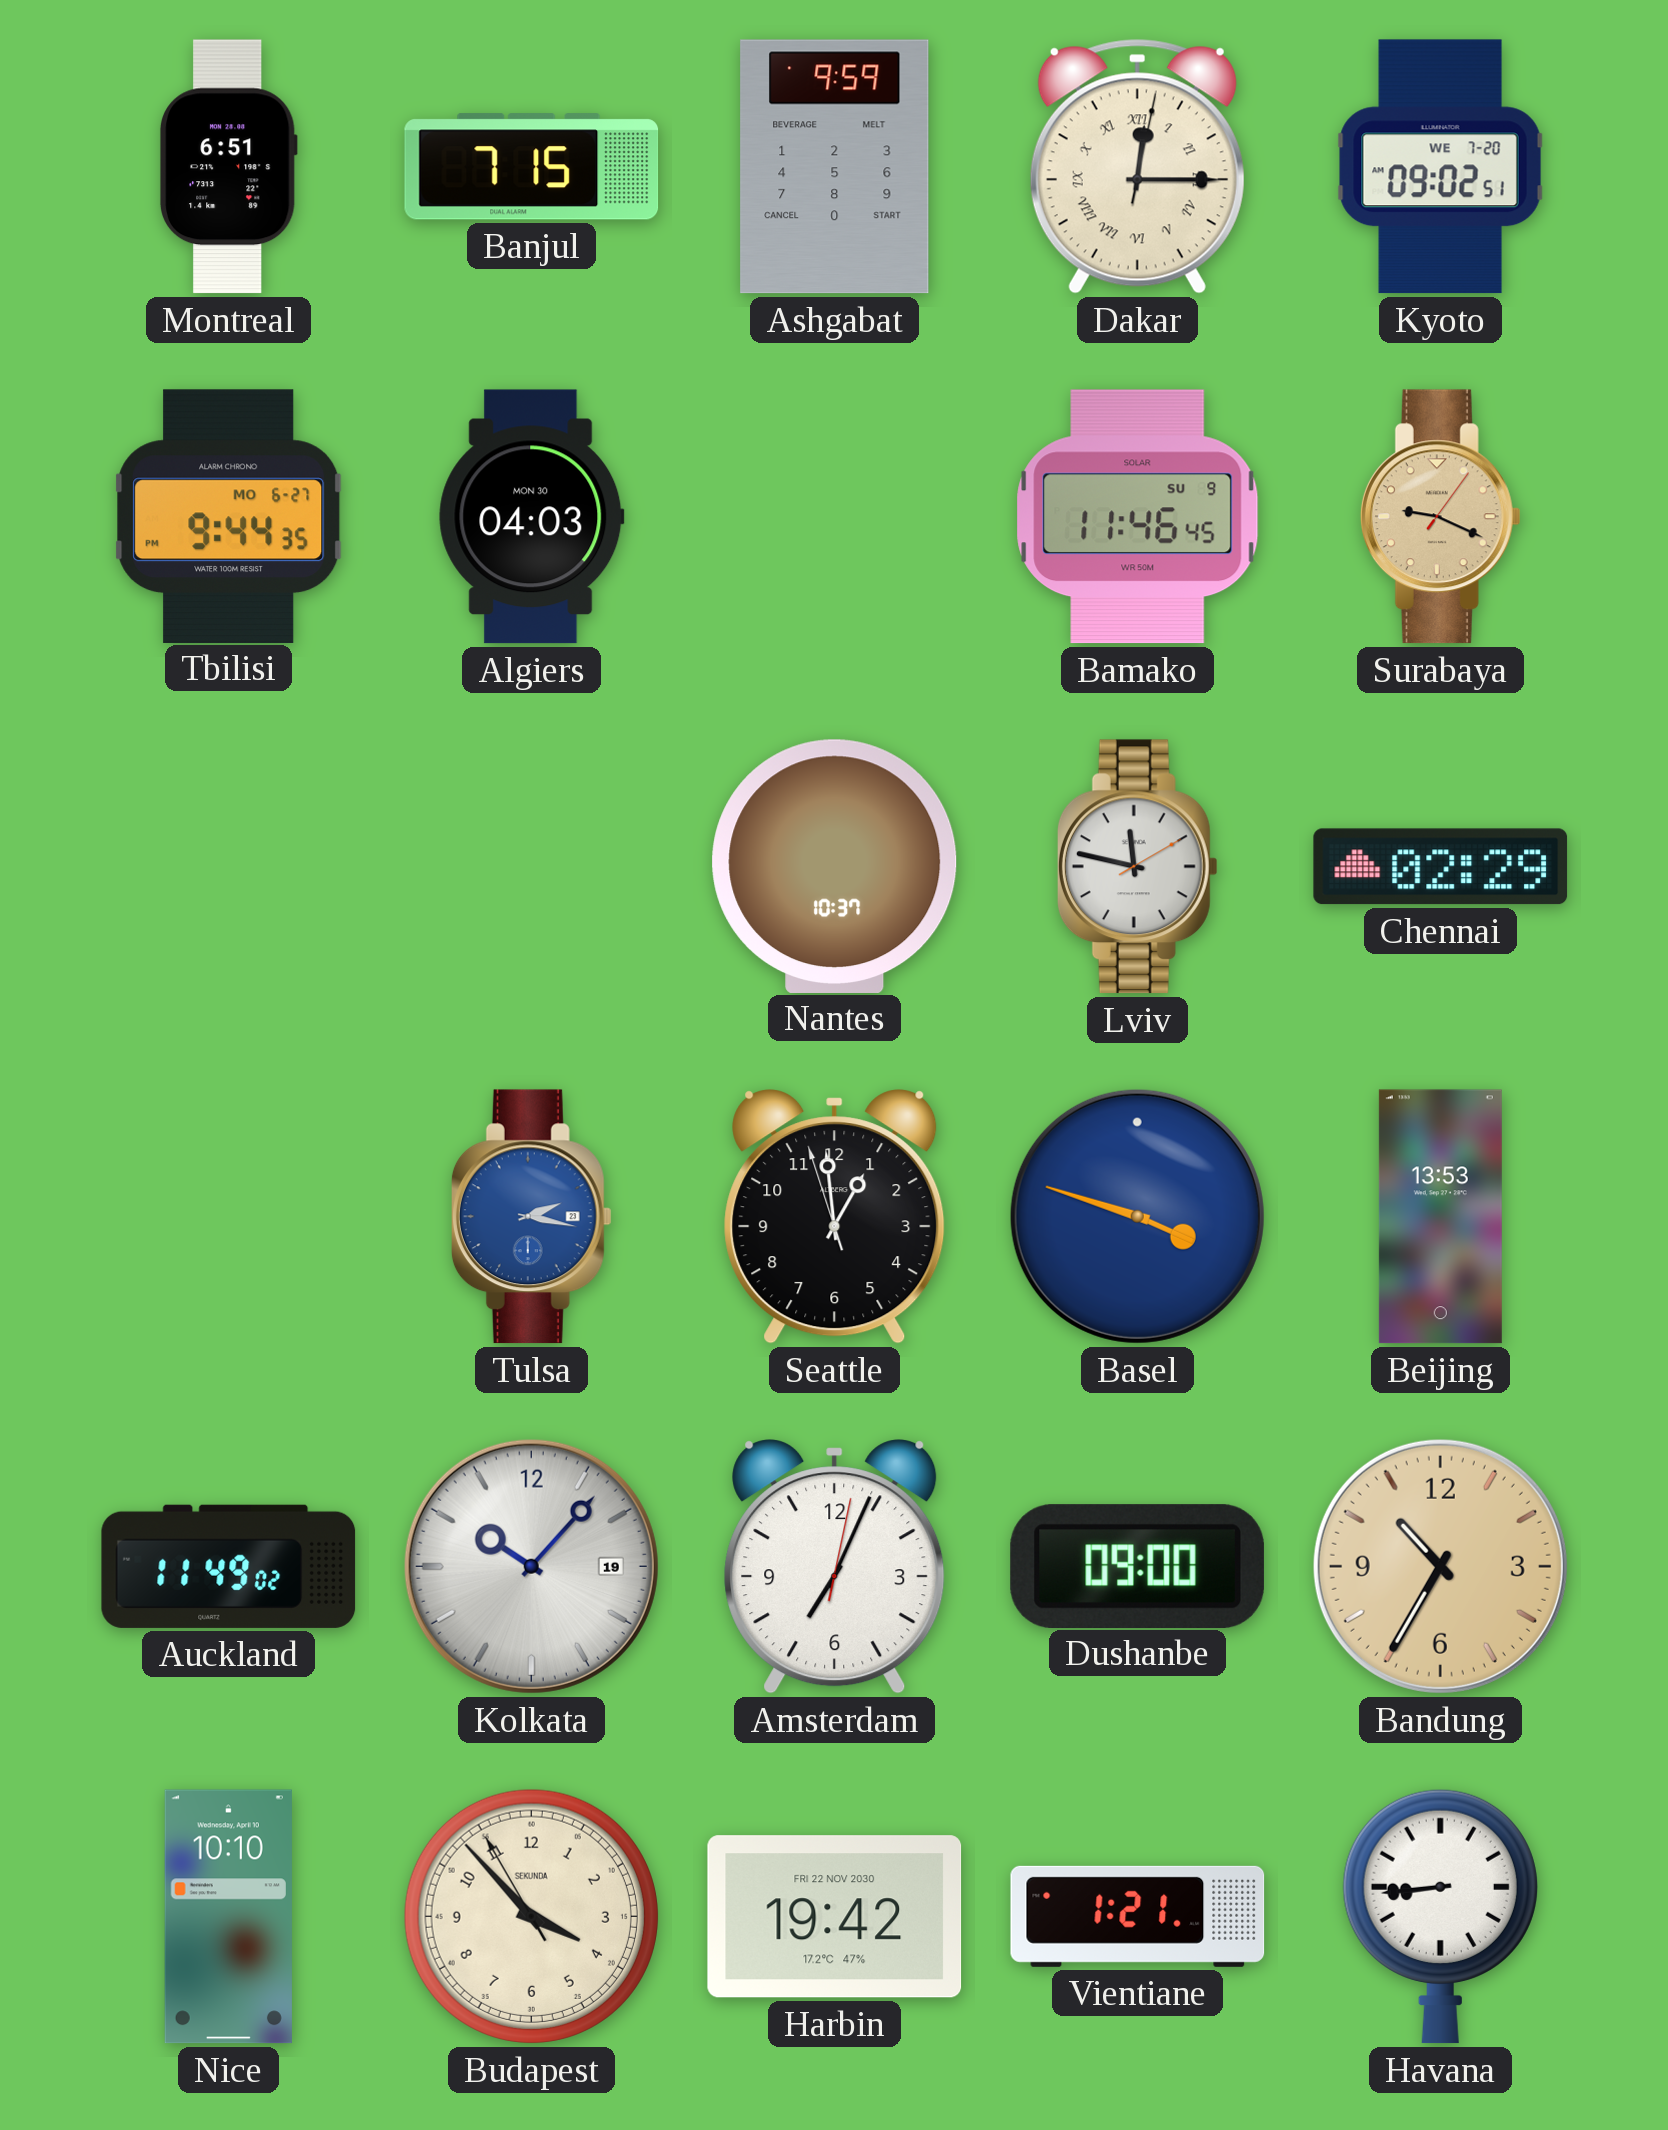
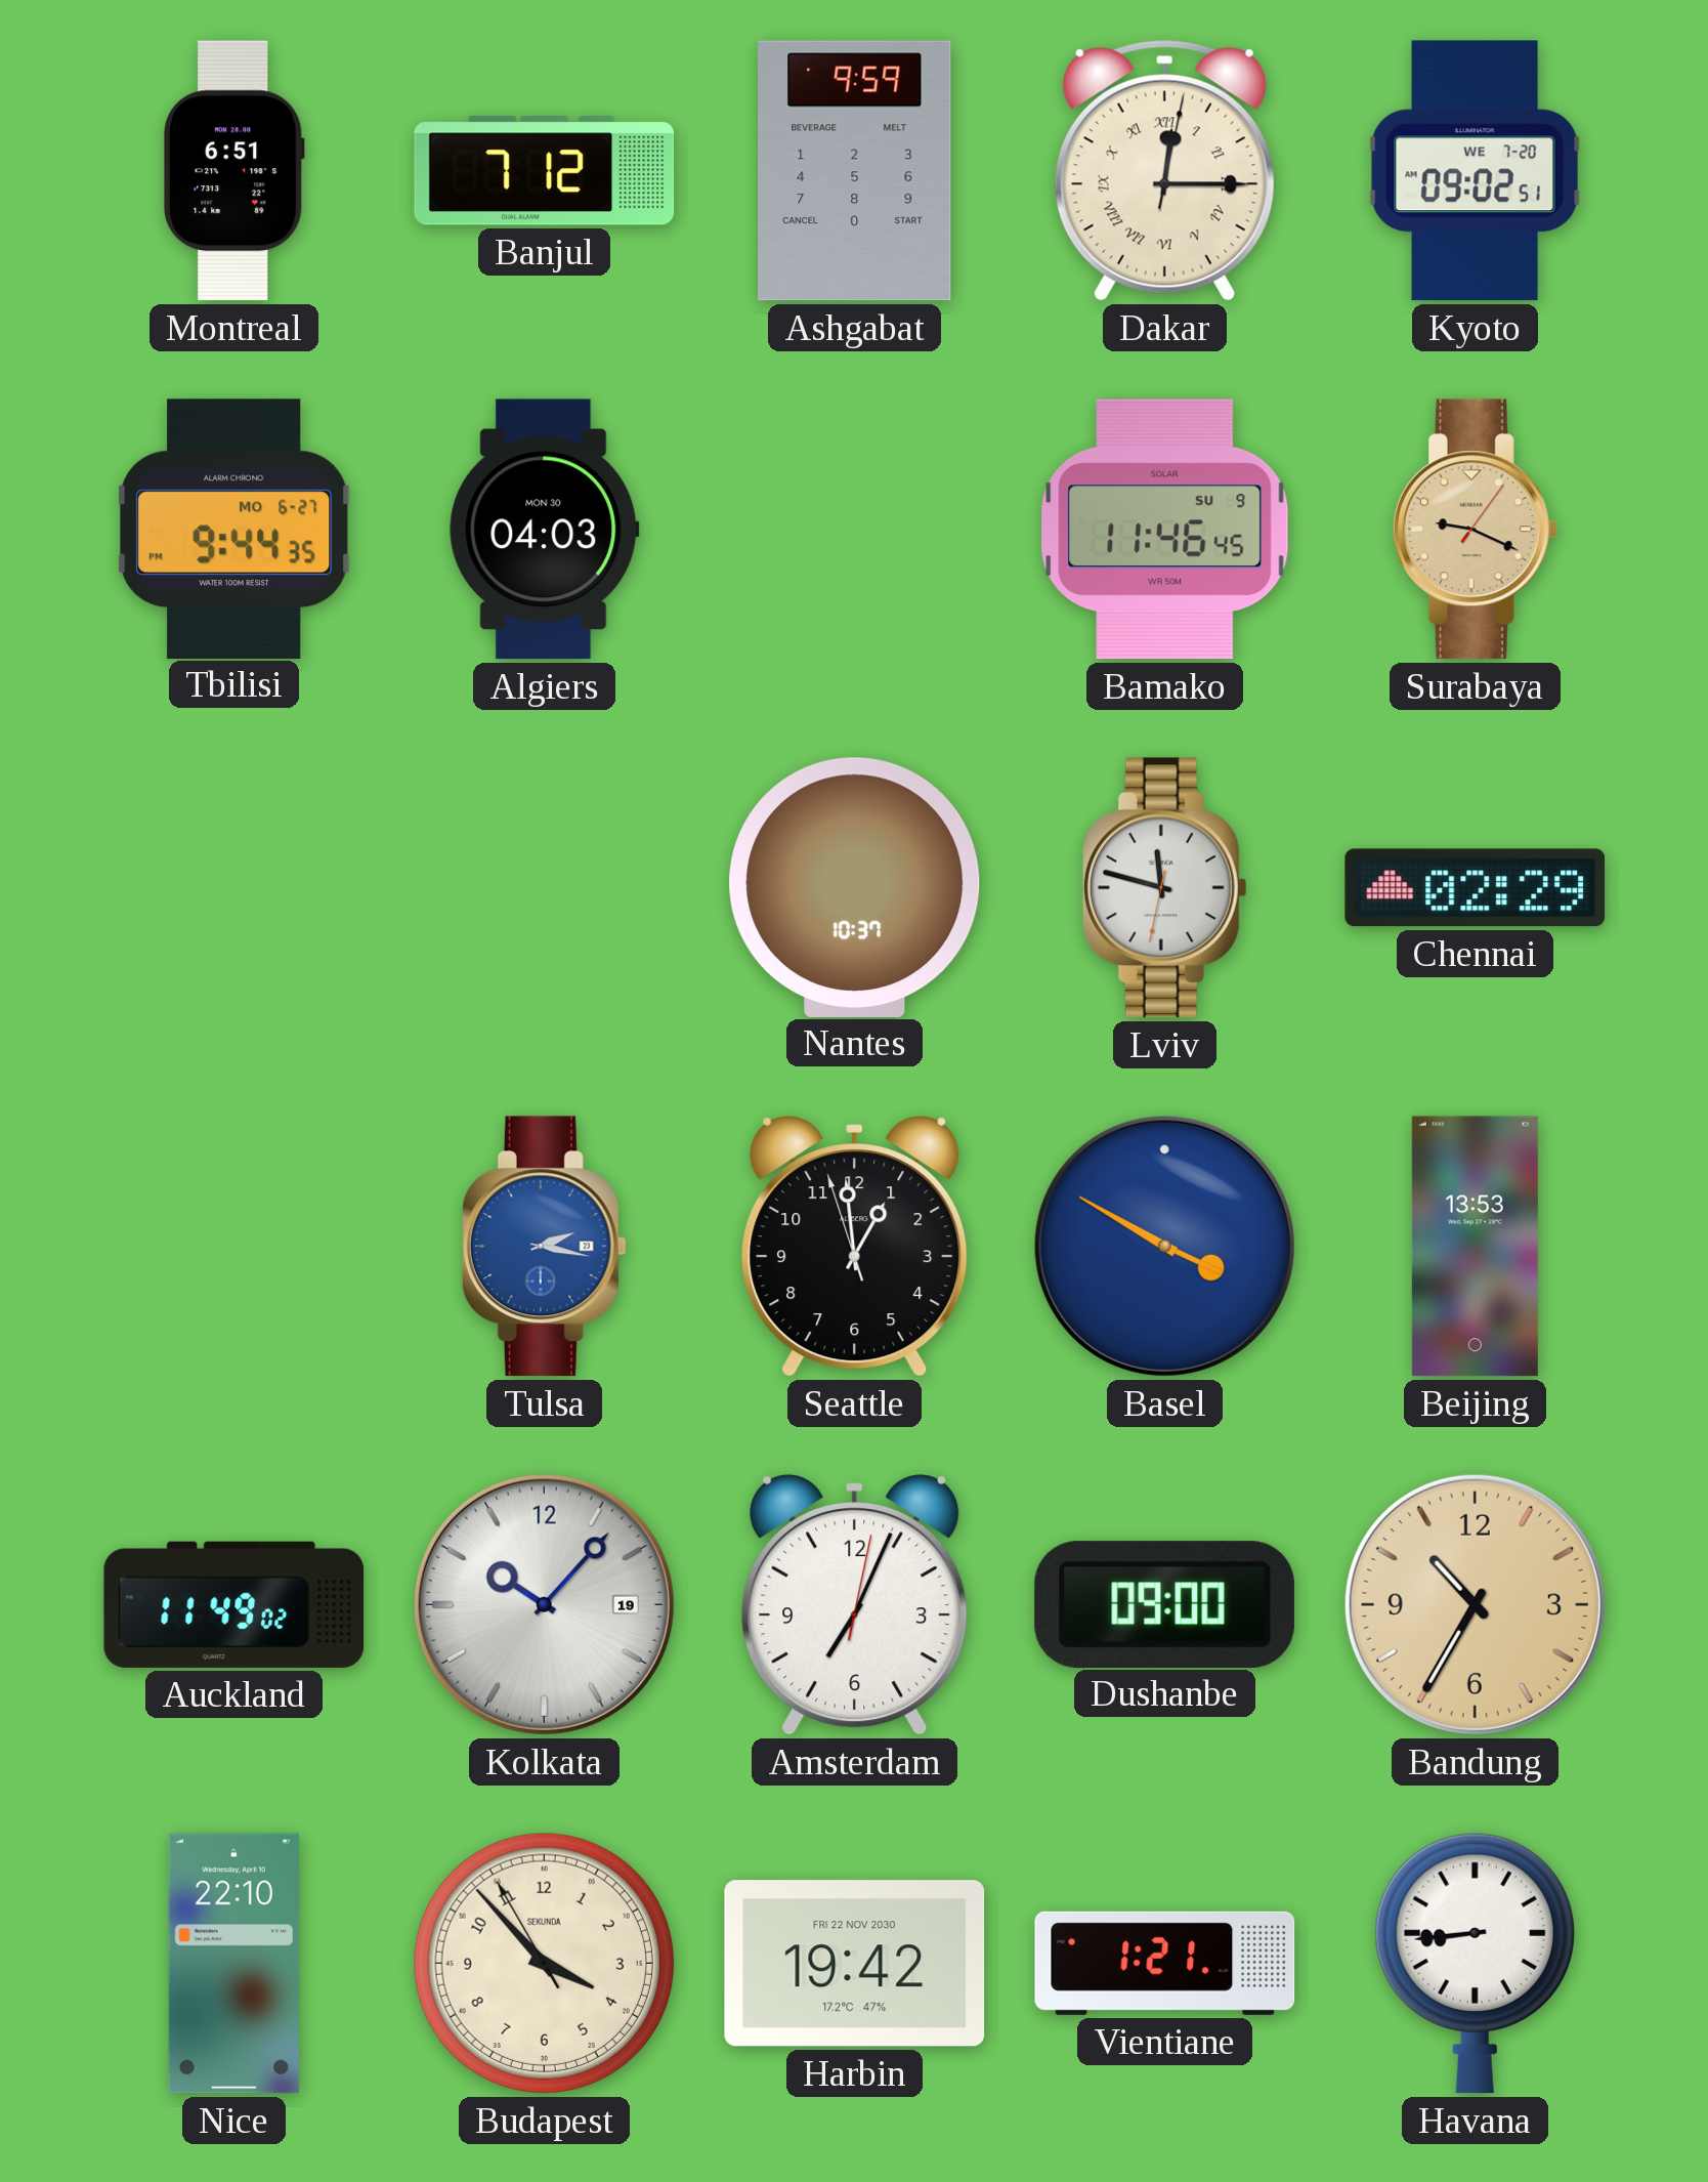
Banjul: 7:15 -> 7:12 (545, 171)
Lviv: 11:47:10 -> 11:47:32 (1164, 888)
Basel: 3:48 -> 3:50 (1164, 1246)
Nice: 10:10 -> 22:10 (233, 1964)
